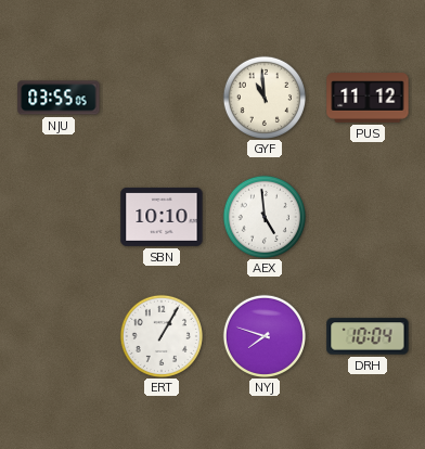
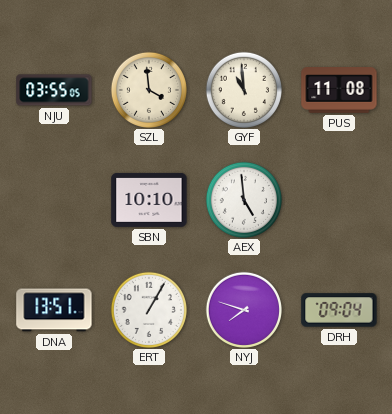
SZL: none -> 3:59 (148, 89)
PUS: 11:12 -> 11:08 (339, 90)
DNA: none -> 13:51 (54, 310)
DRH: 10:04 -> 09:04 (339, 310)
